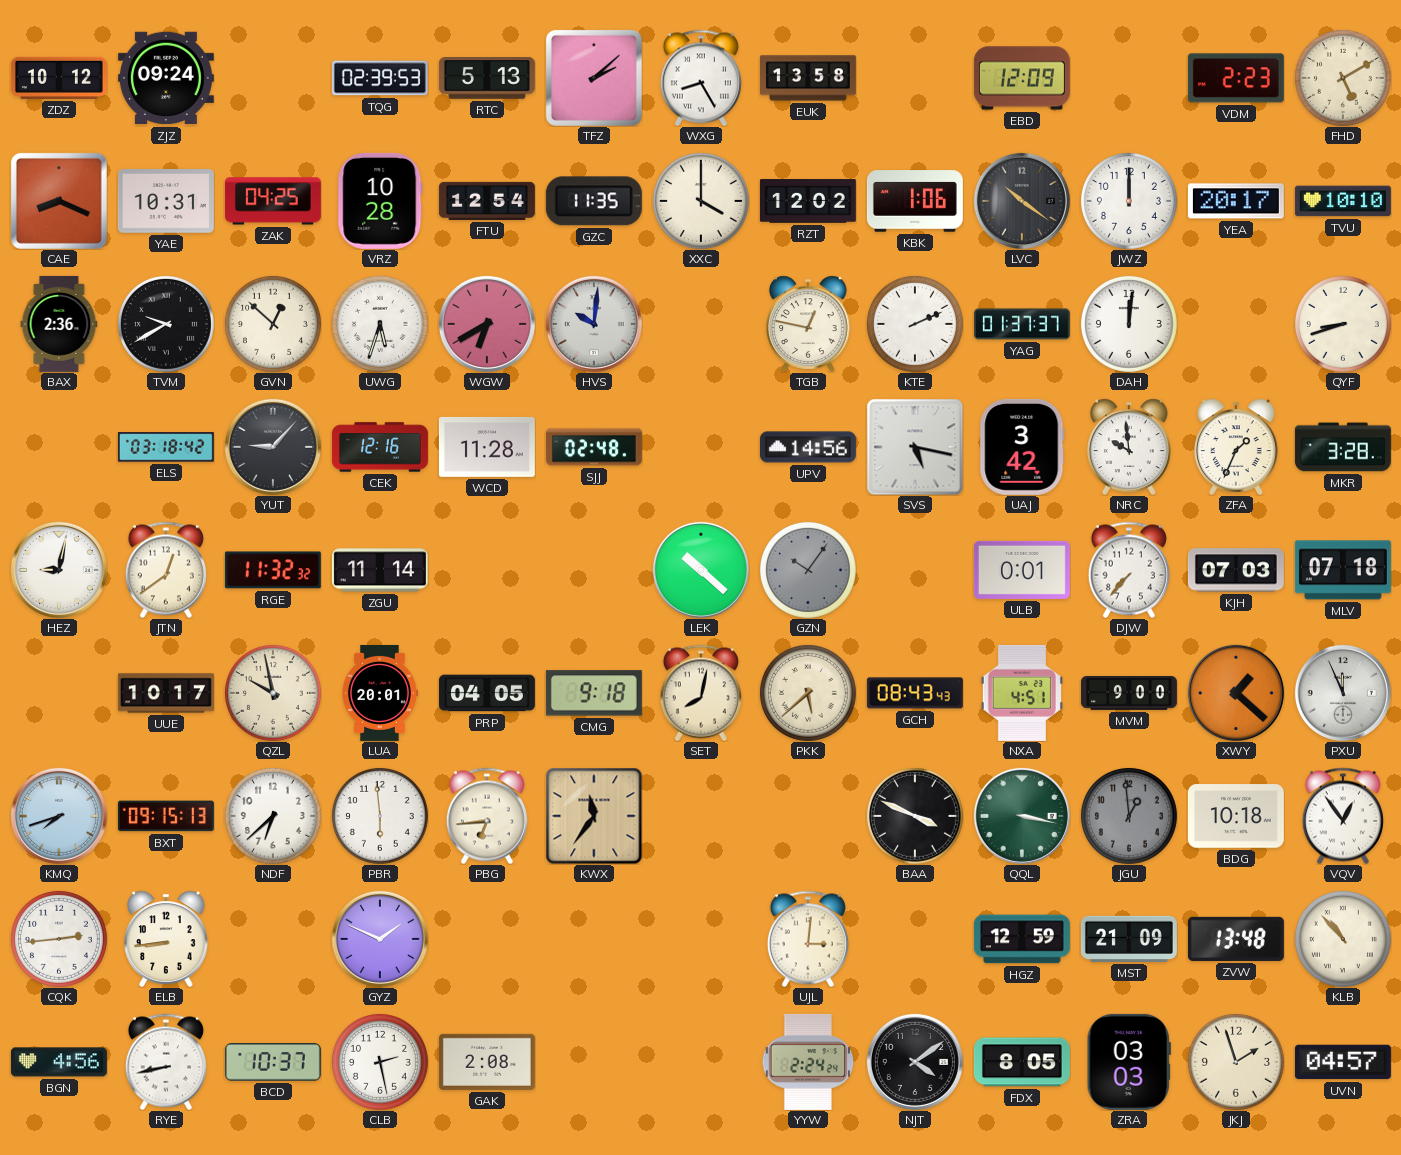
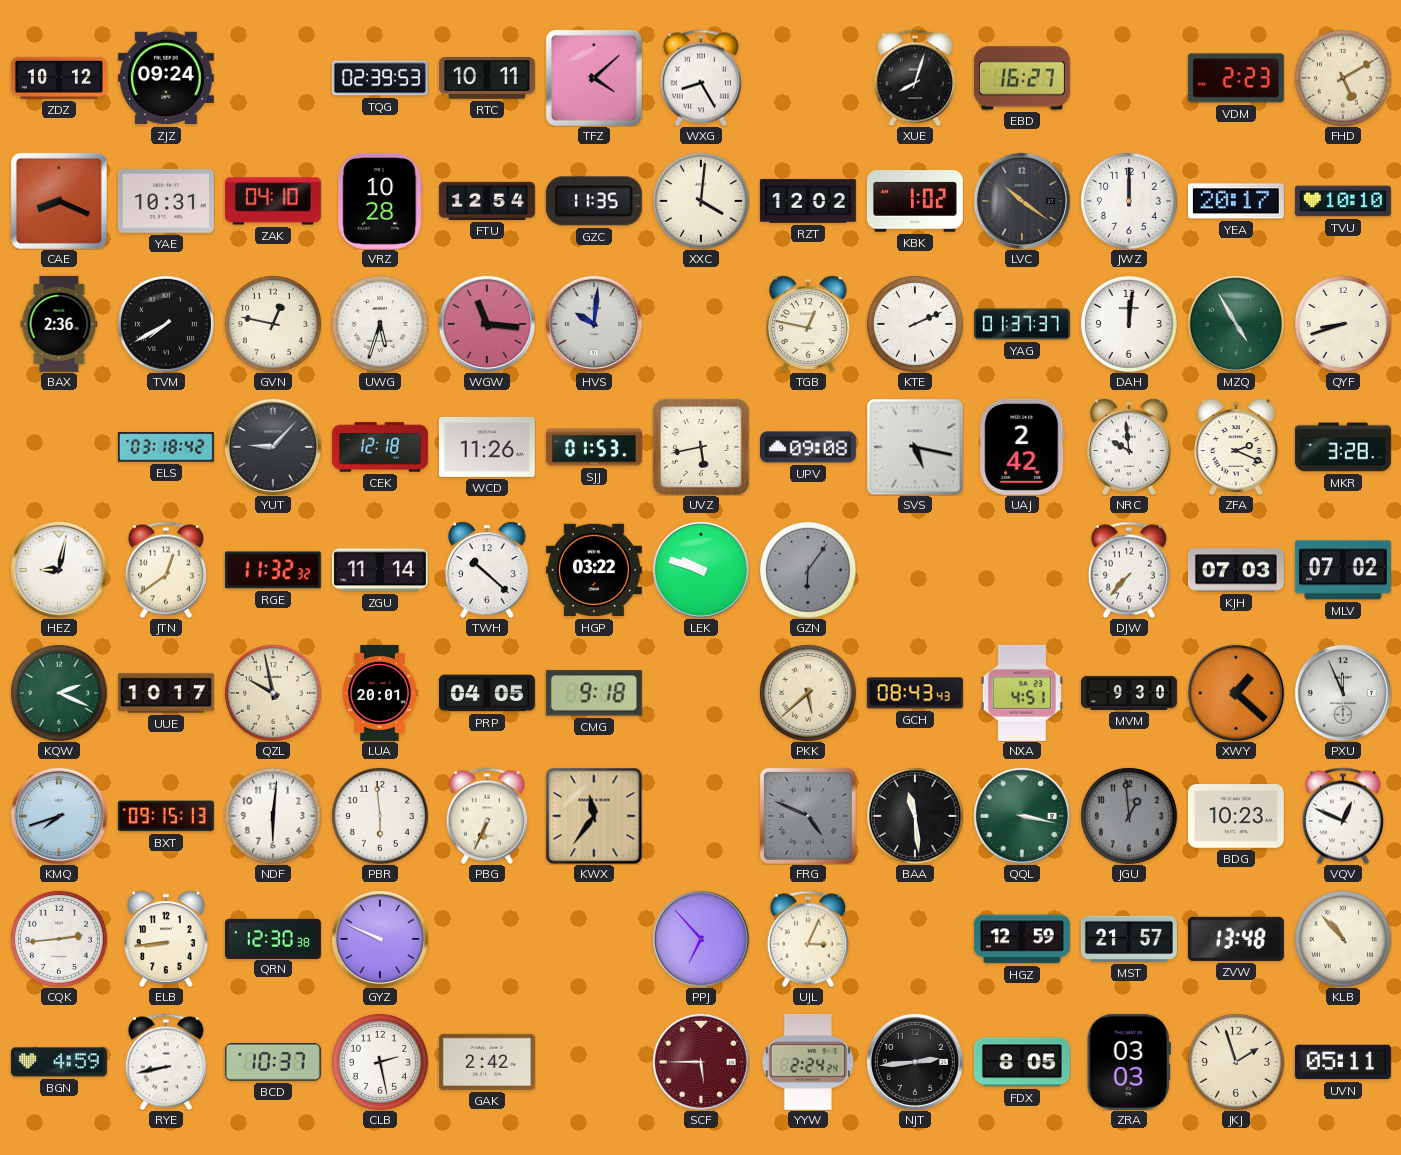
RTC: 5:13 -> 10:11 (487, 79)
TFZ: 2:08 -> 4:08 (594, 78)
EUK: 13:58 -> none (808, 78)
XUE: none -> 8:03 (915, 78)
EBD: 12:09 -> 16:27 (1022, 78)
ZAK: 04:25 -> 04:10 (273, 201)
XXC: 4:00 -> 4:01 (701, 201)
KBK: 1:06 -> 1:02 (915, 201)
TVM: 9:40 -> 7:40 (166, 324)
GVN: 12:52 -> 12:47 (273, 324)
WGW: 6:40 -> 11:16 (487, 324)
MZQ: none -> 4:55 (1236, 324)
CEK: 12:16 -> 12:18 (380, 447)
WCD: 11:28 -> 11:26 (487, 447)
SJJ: 02:48 -> 01:53 (594, 447)
UVZ: none -> 5:43 (701, 447)
UPV: 14:56 -> 09:08 (808, 447)
UAJ: 3:42 -> 2:42 (1022, 447)
ZFA: 1:34 -> 2:19 (1236, 447)
TWH: none -> 10:22 (487, 570)
HGP: none -> 03:22 (594, 570)
LEK: 10:22 -> 9:48 (701, 570)
GZN: 10:06 -> 6:06 (808, 570)
ULB: 0:01 -> none (1022, 570)
MLV: 07:18 -> 07:02 (1343, 570)
KQW: none -> 2:19 (59, 693)
SET: 8:02 -> none (701, 693)
MVM: 9:00 -> 9:30 (1129, 693)
NDF: 6:38 -> 6:01 (273, 816)
PBG: 6:44 -> 6:34 (487, 816)
FRG: none -> 4:49 (808, 816)
BAA: 3:49 -> 11:29 (915, 816)
BDG: 10:18 -> 10:23 (1236, 816)
VQV: 12:54 -> 12:49 (1343, 816)
QRN: none -> 12:30 (273, 938)
GYZ: 1:49 -> 9:49 (380, 939)
PPJ: none -> 6:53 (701, 939)
UJL: 3:01 -> 3:04 (808, 939)
MST: 21:09 -> 21:57 (1129, 939)
BGN: 4:56 -> 4:59 (59, 1062)
GAK: 2:08 -> 2:42 (487, 1062)
SCF: none -> 5:45 (701, 1062)
NJT: 4:09 -> 2:44 (915, 1062)
UVN: 04:57 -> 05:11 (1343, 1062)
